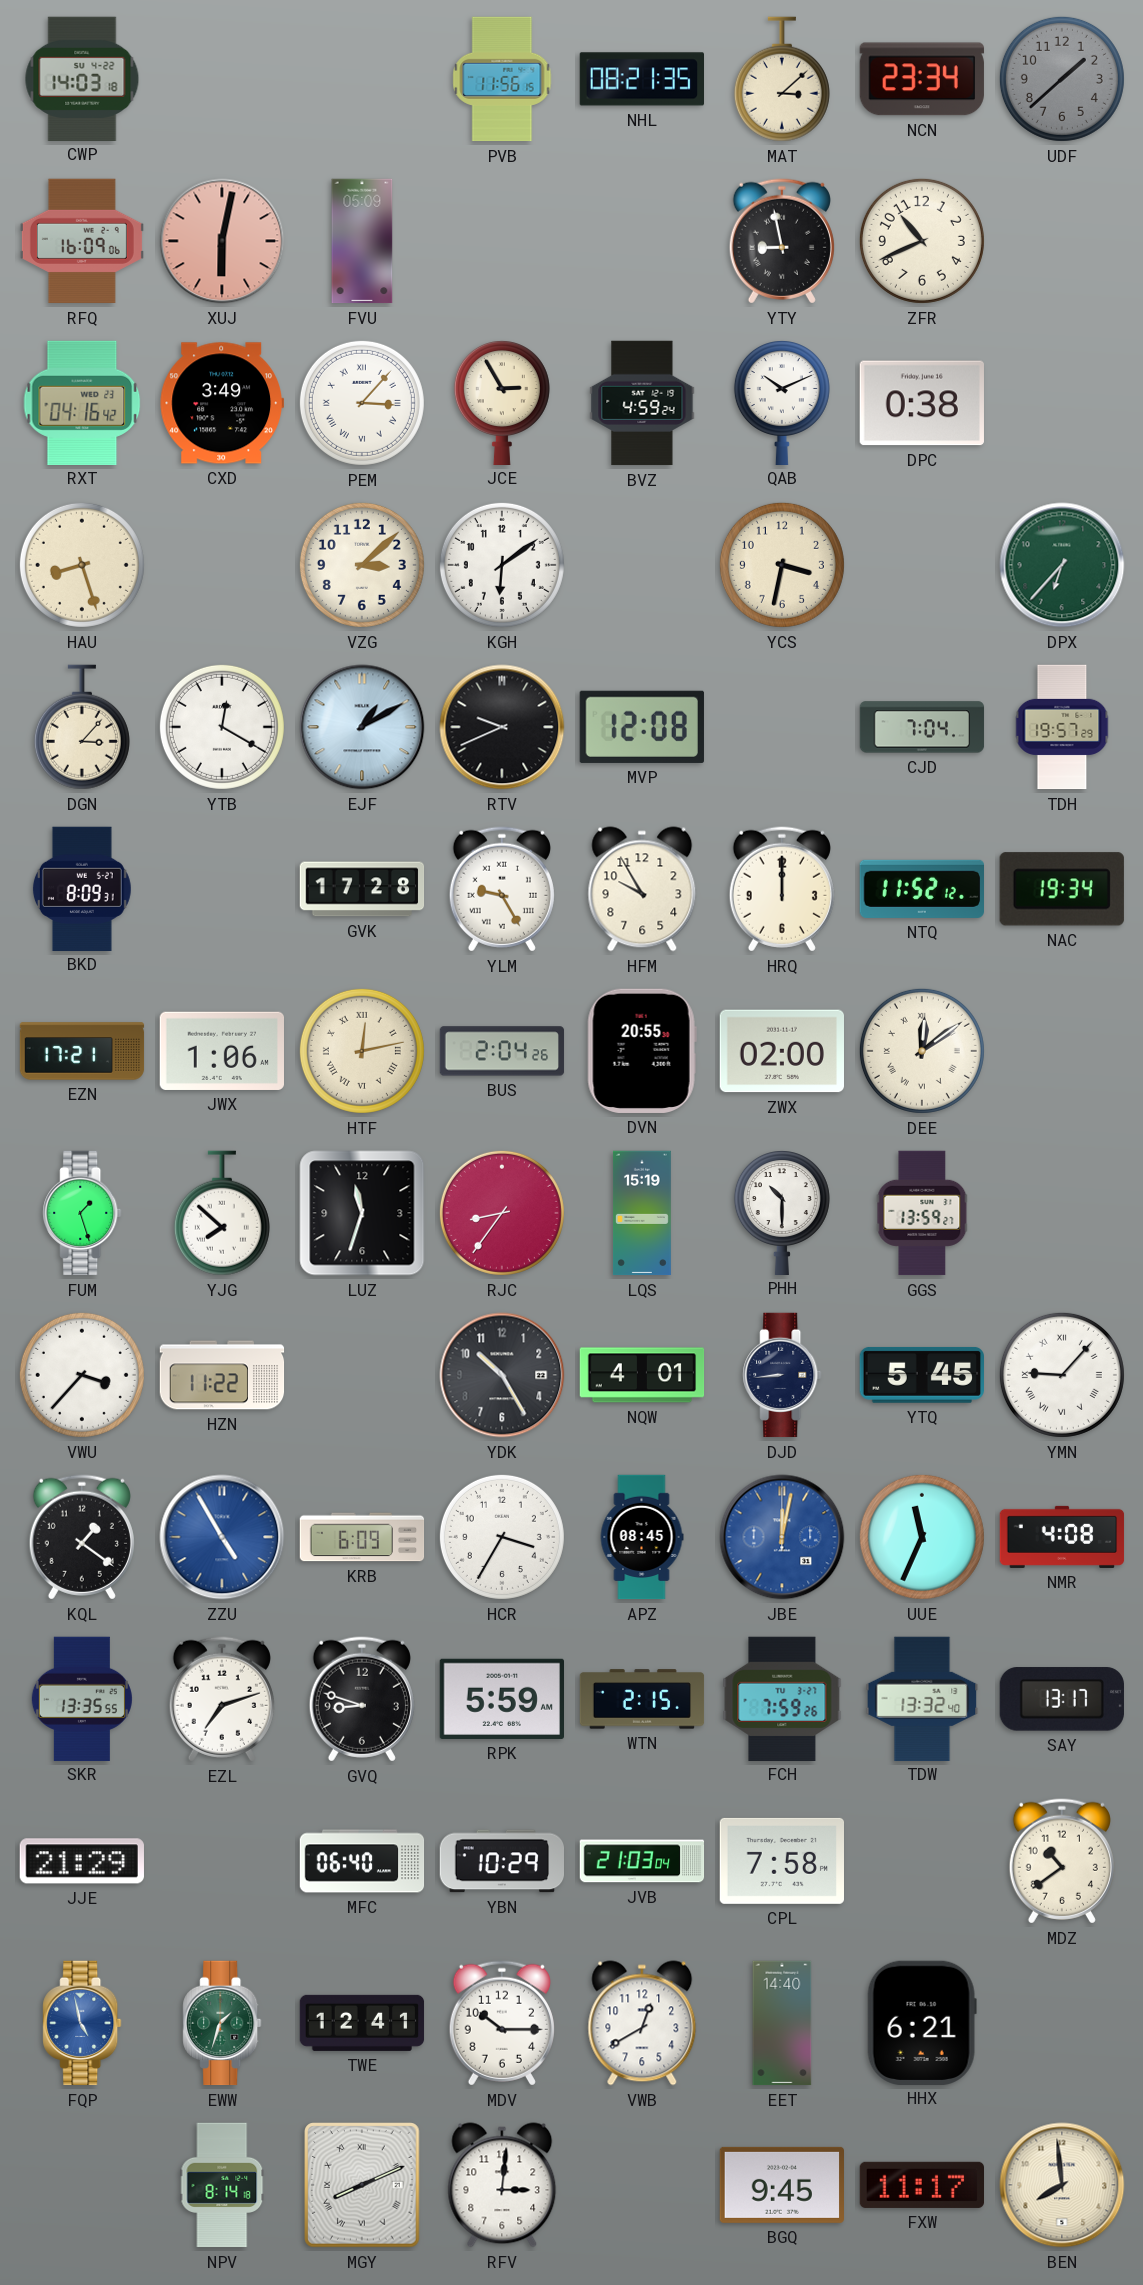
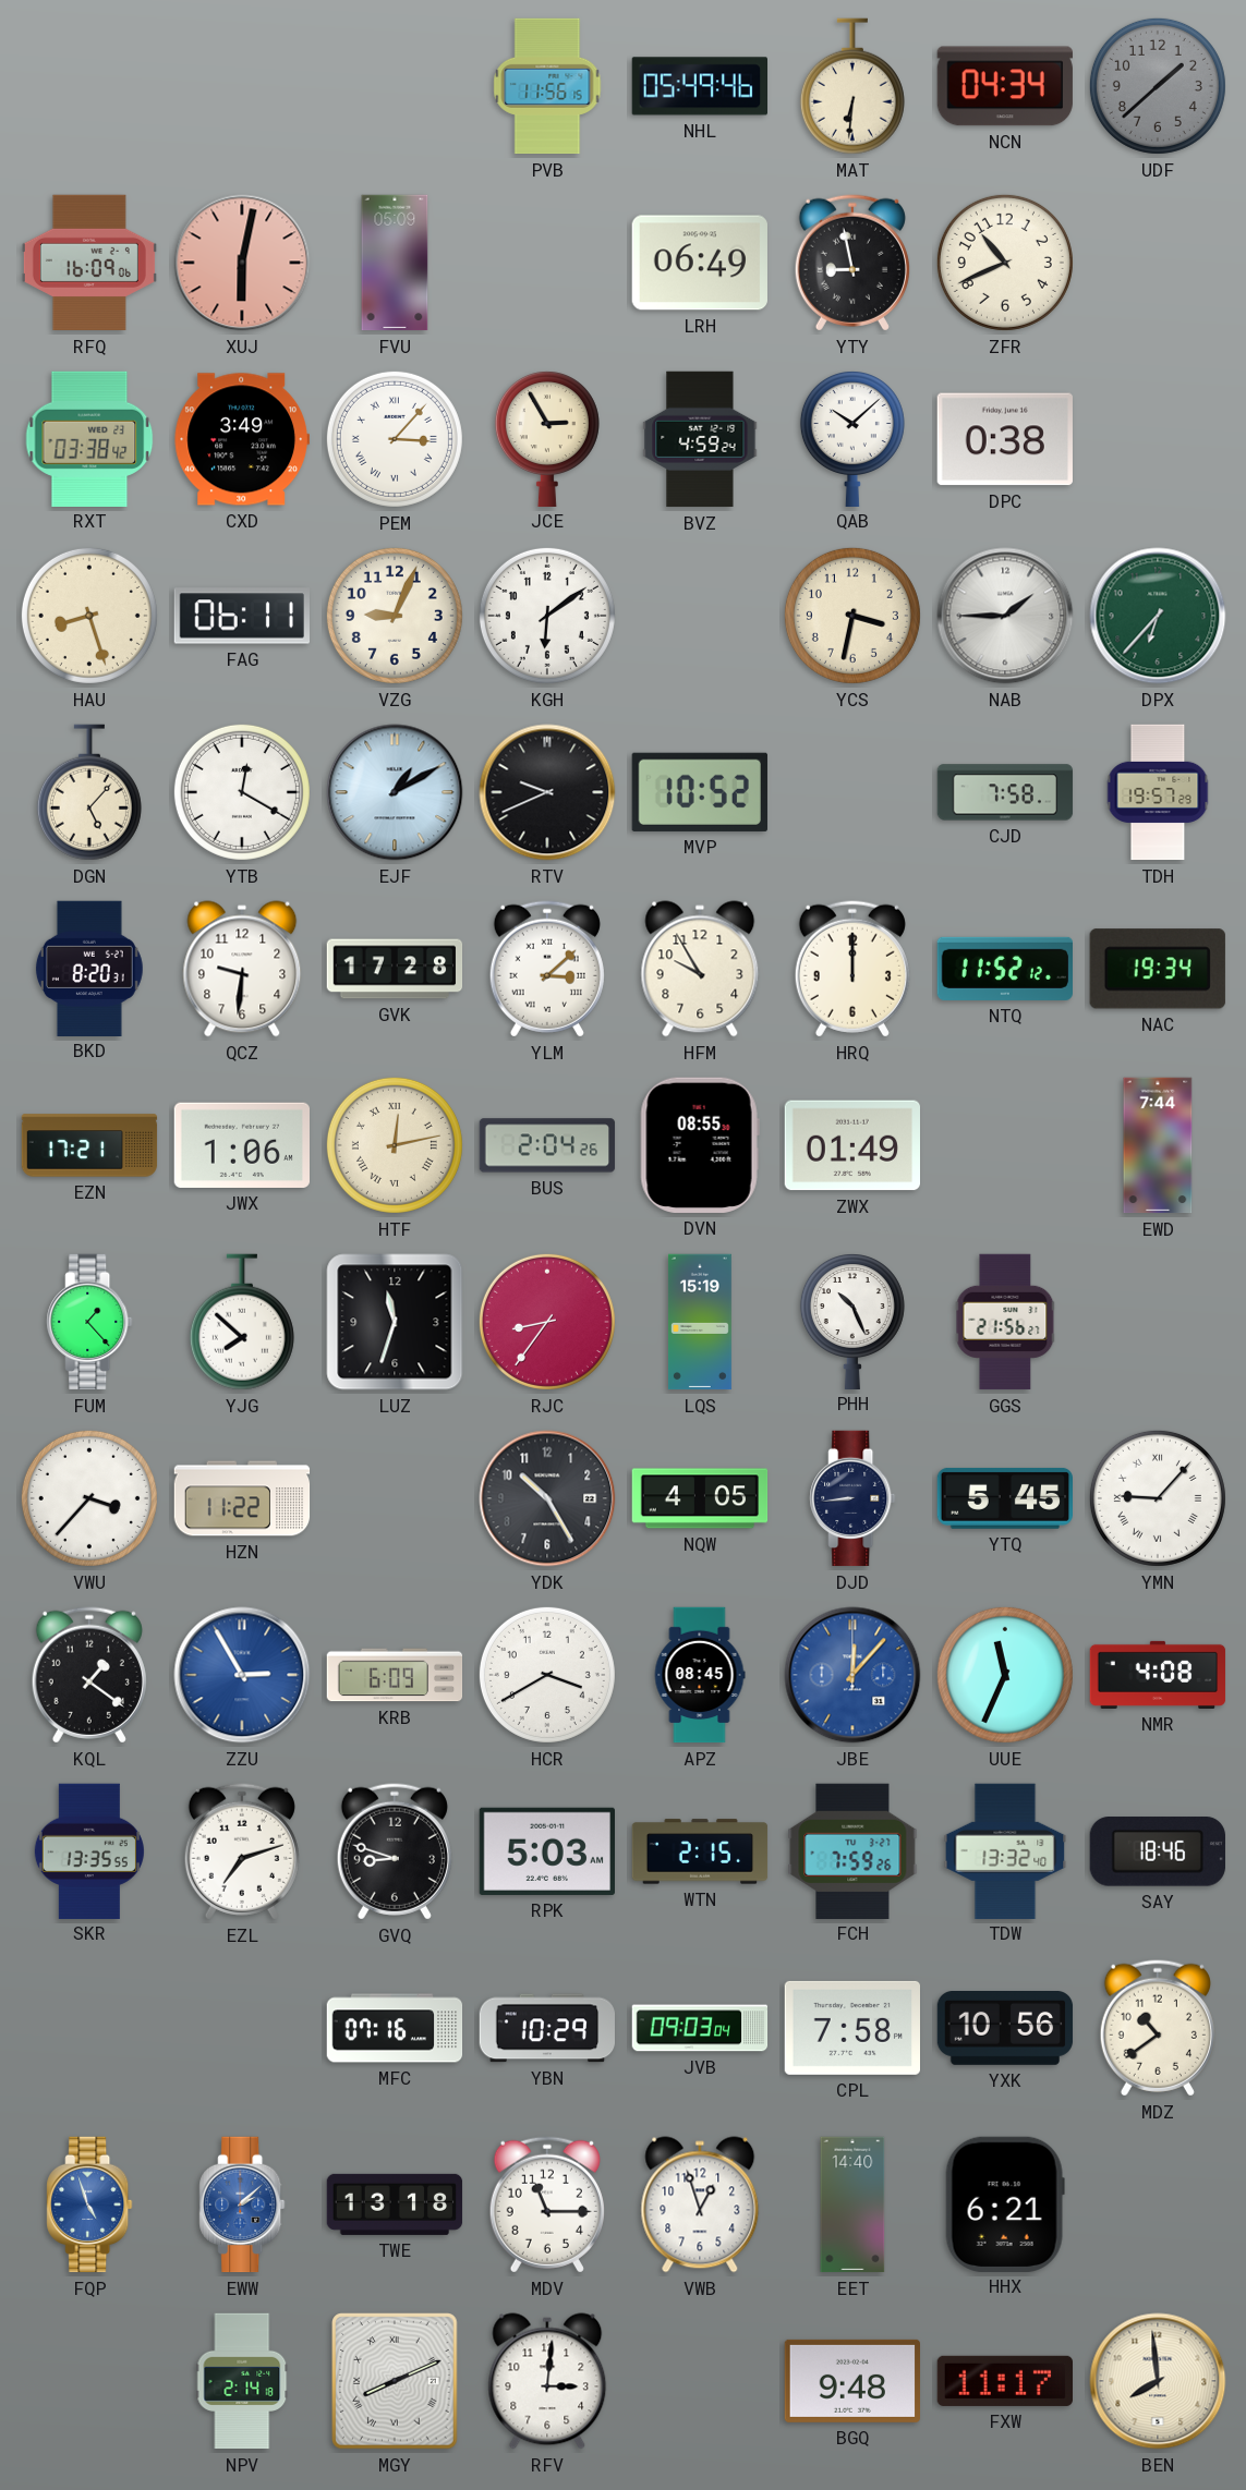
CWP: 14:03 -> none (82, 78)
NHL: 08:21 -> 05:49 (699, 86)
MAT: 3:08 -> 6:31 (852, 86)
NCN: 23:34 -> 04:34 (1005, 86)
LRH: none -> 06:49 (700, 263)
RXT: 04:16 -> 03:38 (89, 438)
QAB: 10:11 -> 10:08 (852, 439)
FAG: none -> 06:11 (241, 616)
VZG: 3:08 -> 9:04 (395, 616)
NAB: none -> 1:45 (1005, 616)
DGN: 3:07 -> 5:07 (89, 792)
MVP: 12:08 -> 10:52 (700, 792)
CJD: 7:04 -> 7:58 (1005, 792)
BKD: 8:09 -> 8:20 (89, 968)
QCZ: none -> 9:31 (242, 969)
YLM: 9:25 -> 3:08 (547, 969)
DVN: 20:55 -> 08:55 (700, 1145)
ZWX: 02:00 -> 01:49 (851, 1145)
DEE: 12:09 -> none (922, 1051)
EWD: none -> 7:44 (1158, 1145)
FUM: 1:27 -> 1:23 (89, 1322)
PHH: 10:30 -> 10:26 (852, 1322)
GGS: 13:59 -> 21:56 (1005, 1322)
NQW: 4:01 -> 4:05 (700, 1498)
ZZU: 4:55 -> 2:55 (242, 1675)
HCR: 3:35 -> 3:40 (547, 1675)
JBE: 12:02 -> 12:07 (852, 1675)
RPK: 5:59 -> 5:03 (546, 1851)
SAY: 13:17 -> 18:46 (1158, 1851)
JJE: 21:29 -> none (82, 1861)
MFC: 06:40 -> 07:16 (395, 2028)
JVB: 21:03 -> 09:03 (700, 2028)
YXK: none -> 10:56 (1005, 2029)
FQP: 4:58 -> 4:57 (89, 2204)
EWW: 1:33 -> 2:08 (242, 2204)
EWW dial: green -> blue (242, 2204)
TWE: 12:41 -> 13:18 (395, 2204)
MDV: 10:15 -> 11:15 (547, 2204)
VWB: 12:40 -> 12:57 (700, 2204)
NPV: 8:14 -> 2:14 (242, 2381)
BGQ: 9:45 -> 9:48 (851, 2381)
